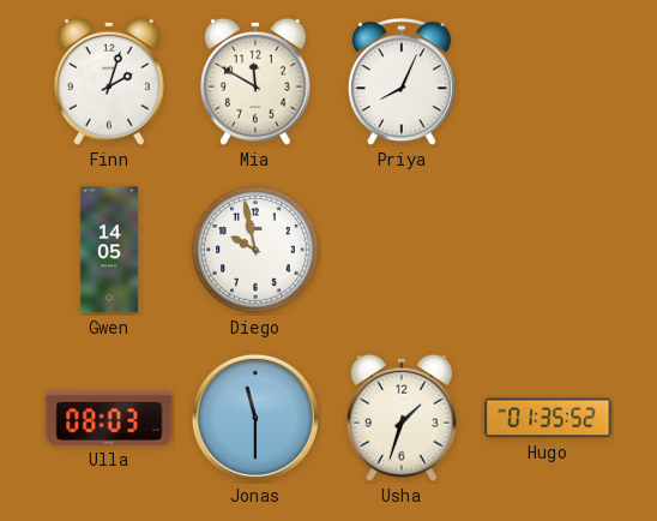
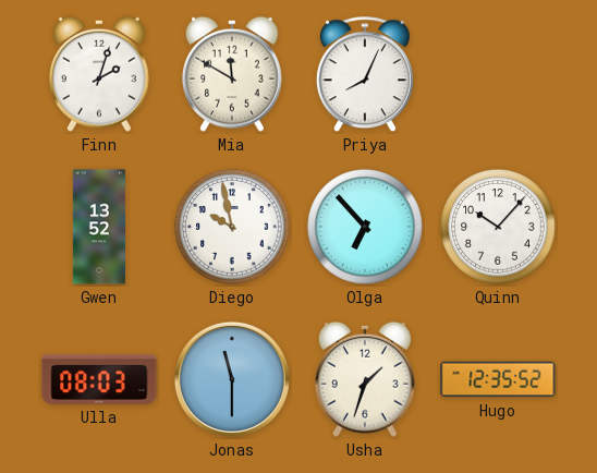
Gwen: 14:05 -> 13:52 (99, 227)
Olga: none -> 6:53 (365, 227)
Quinn: none -> 10:07 (498, 227)
Hugo: 01:35 -> 12:35 (498, 379)
